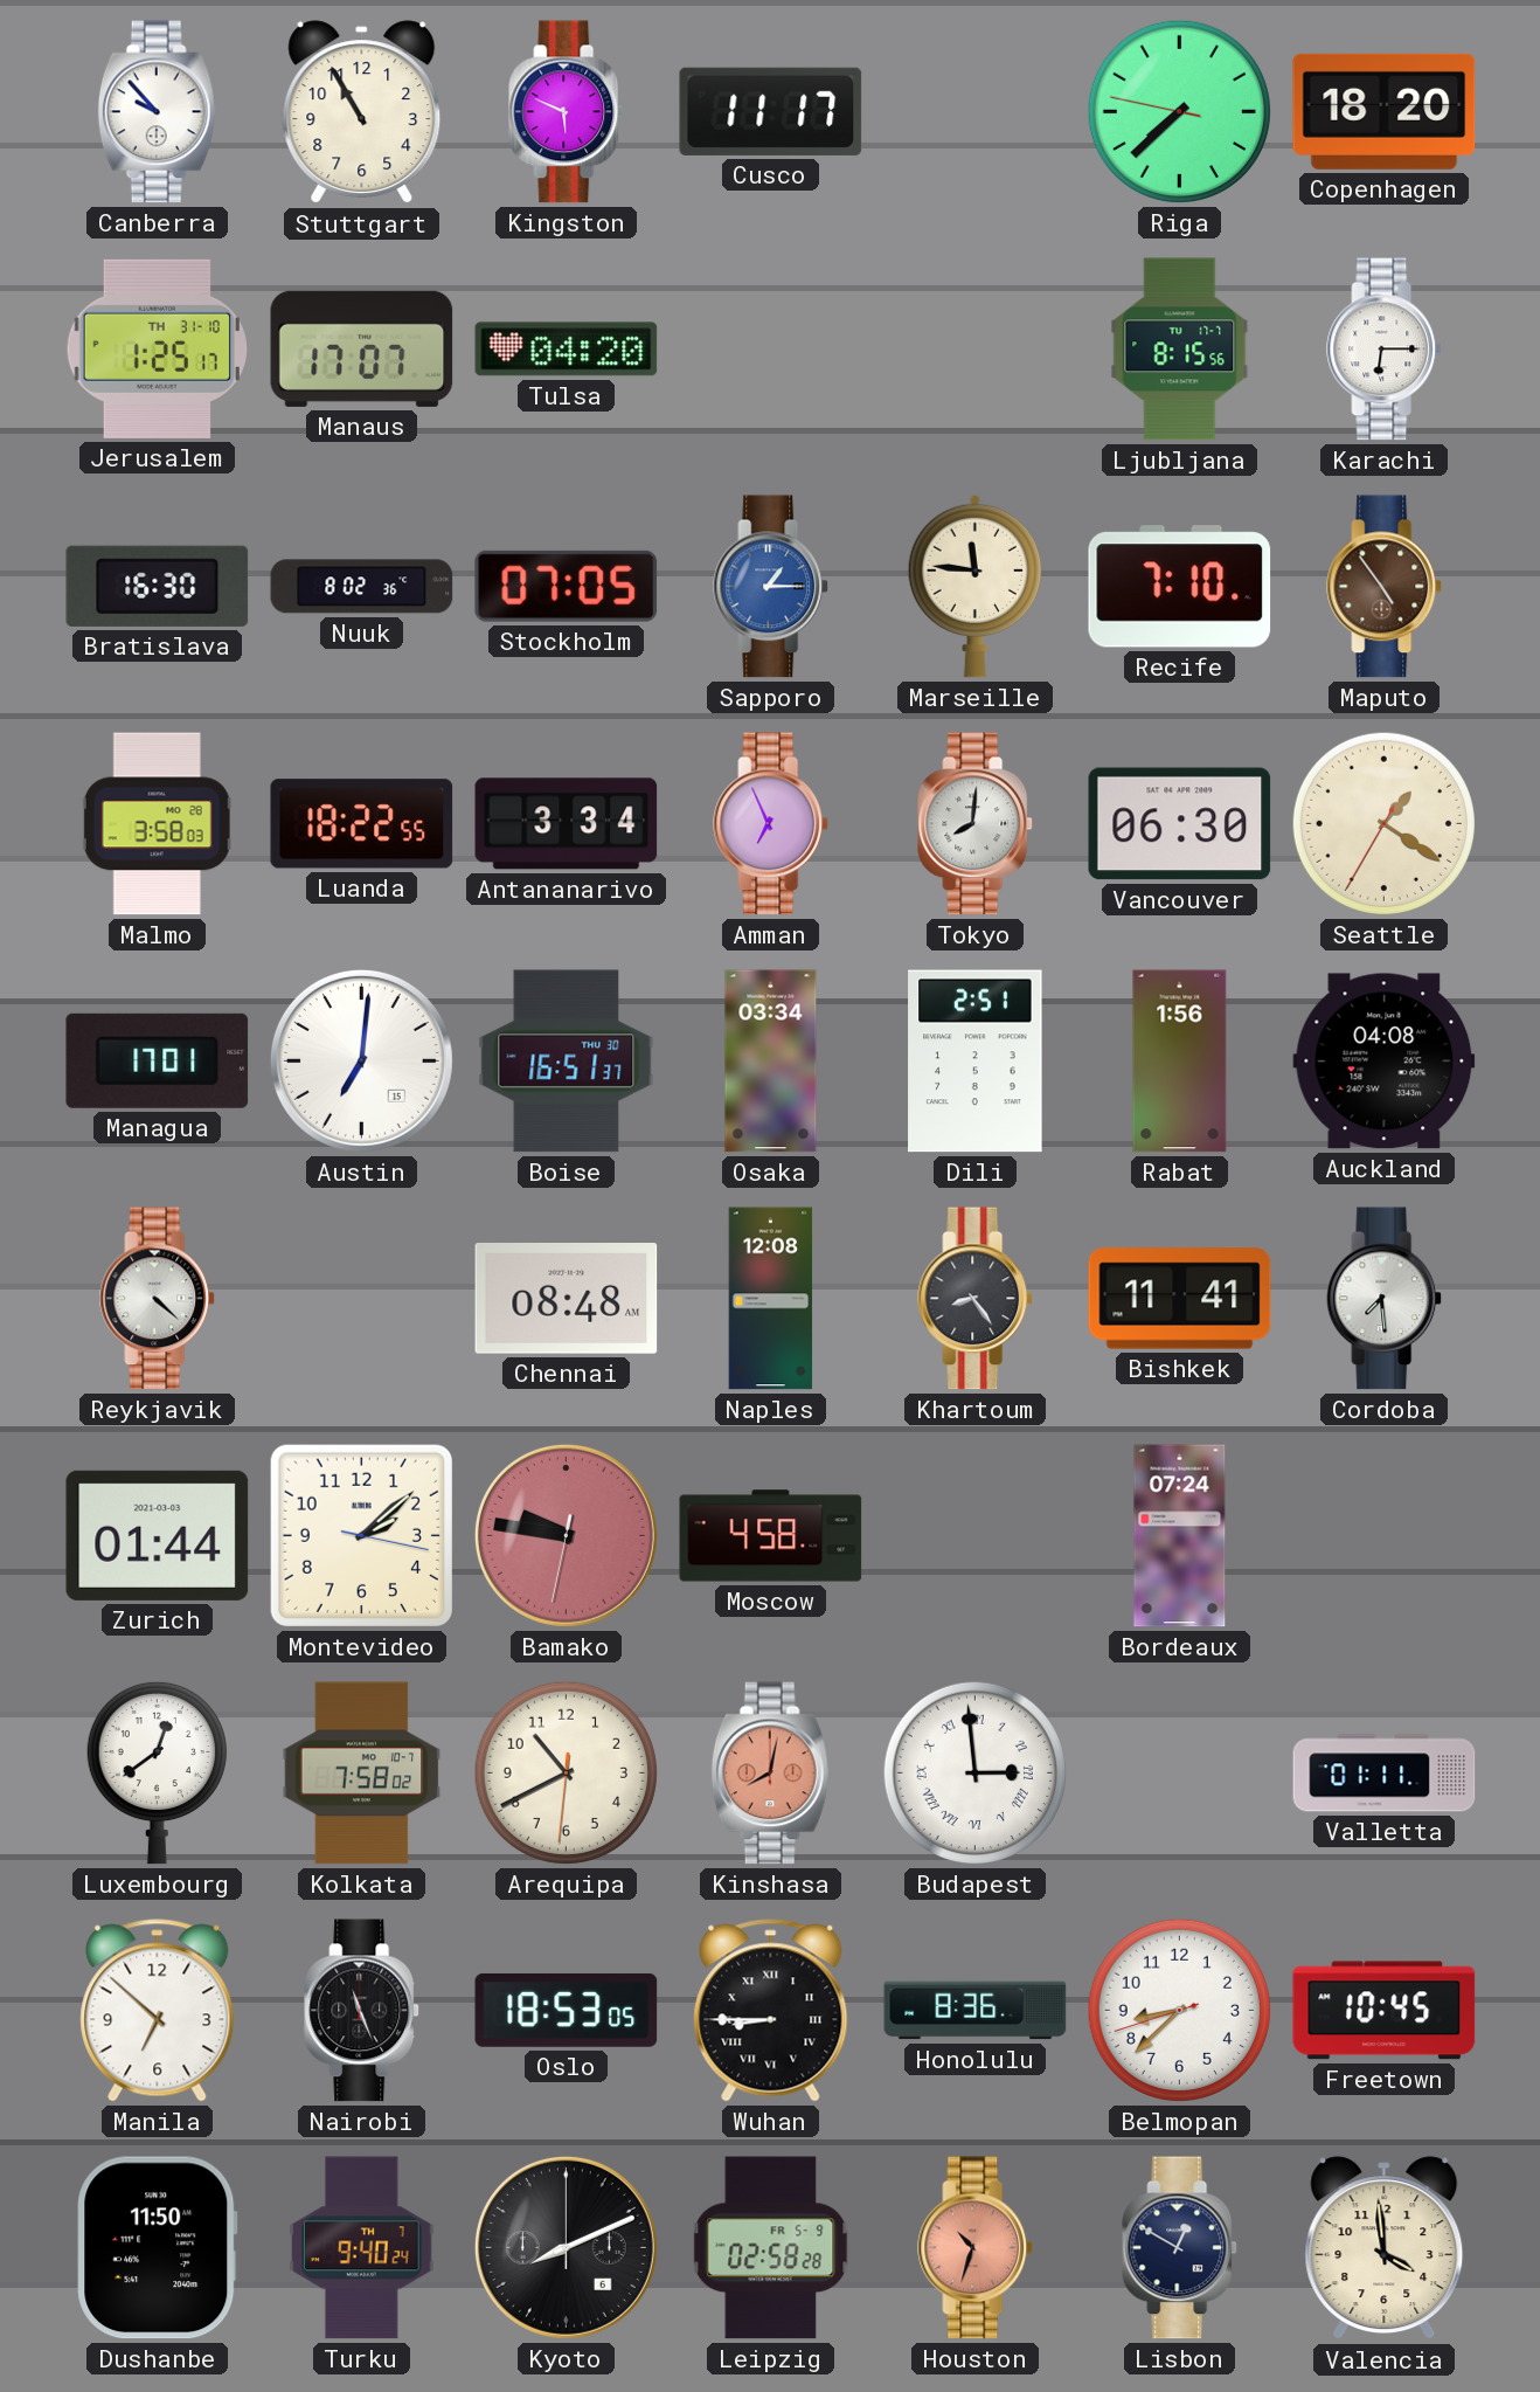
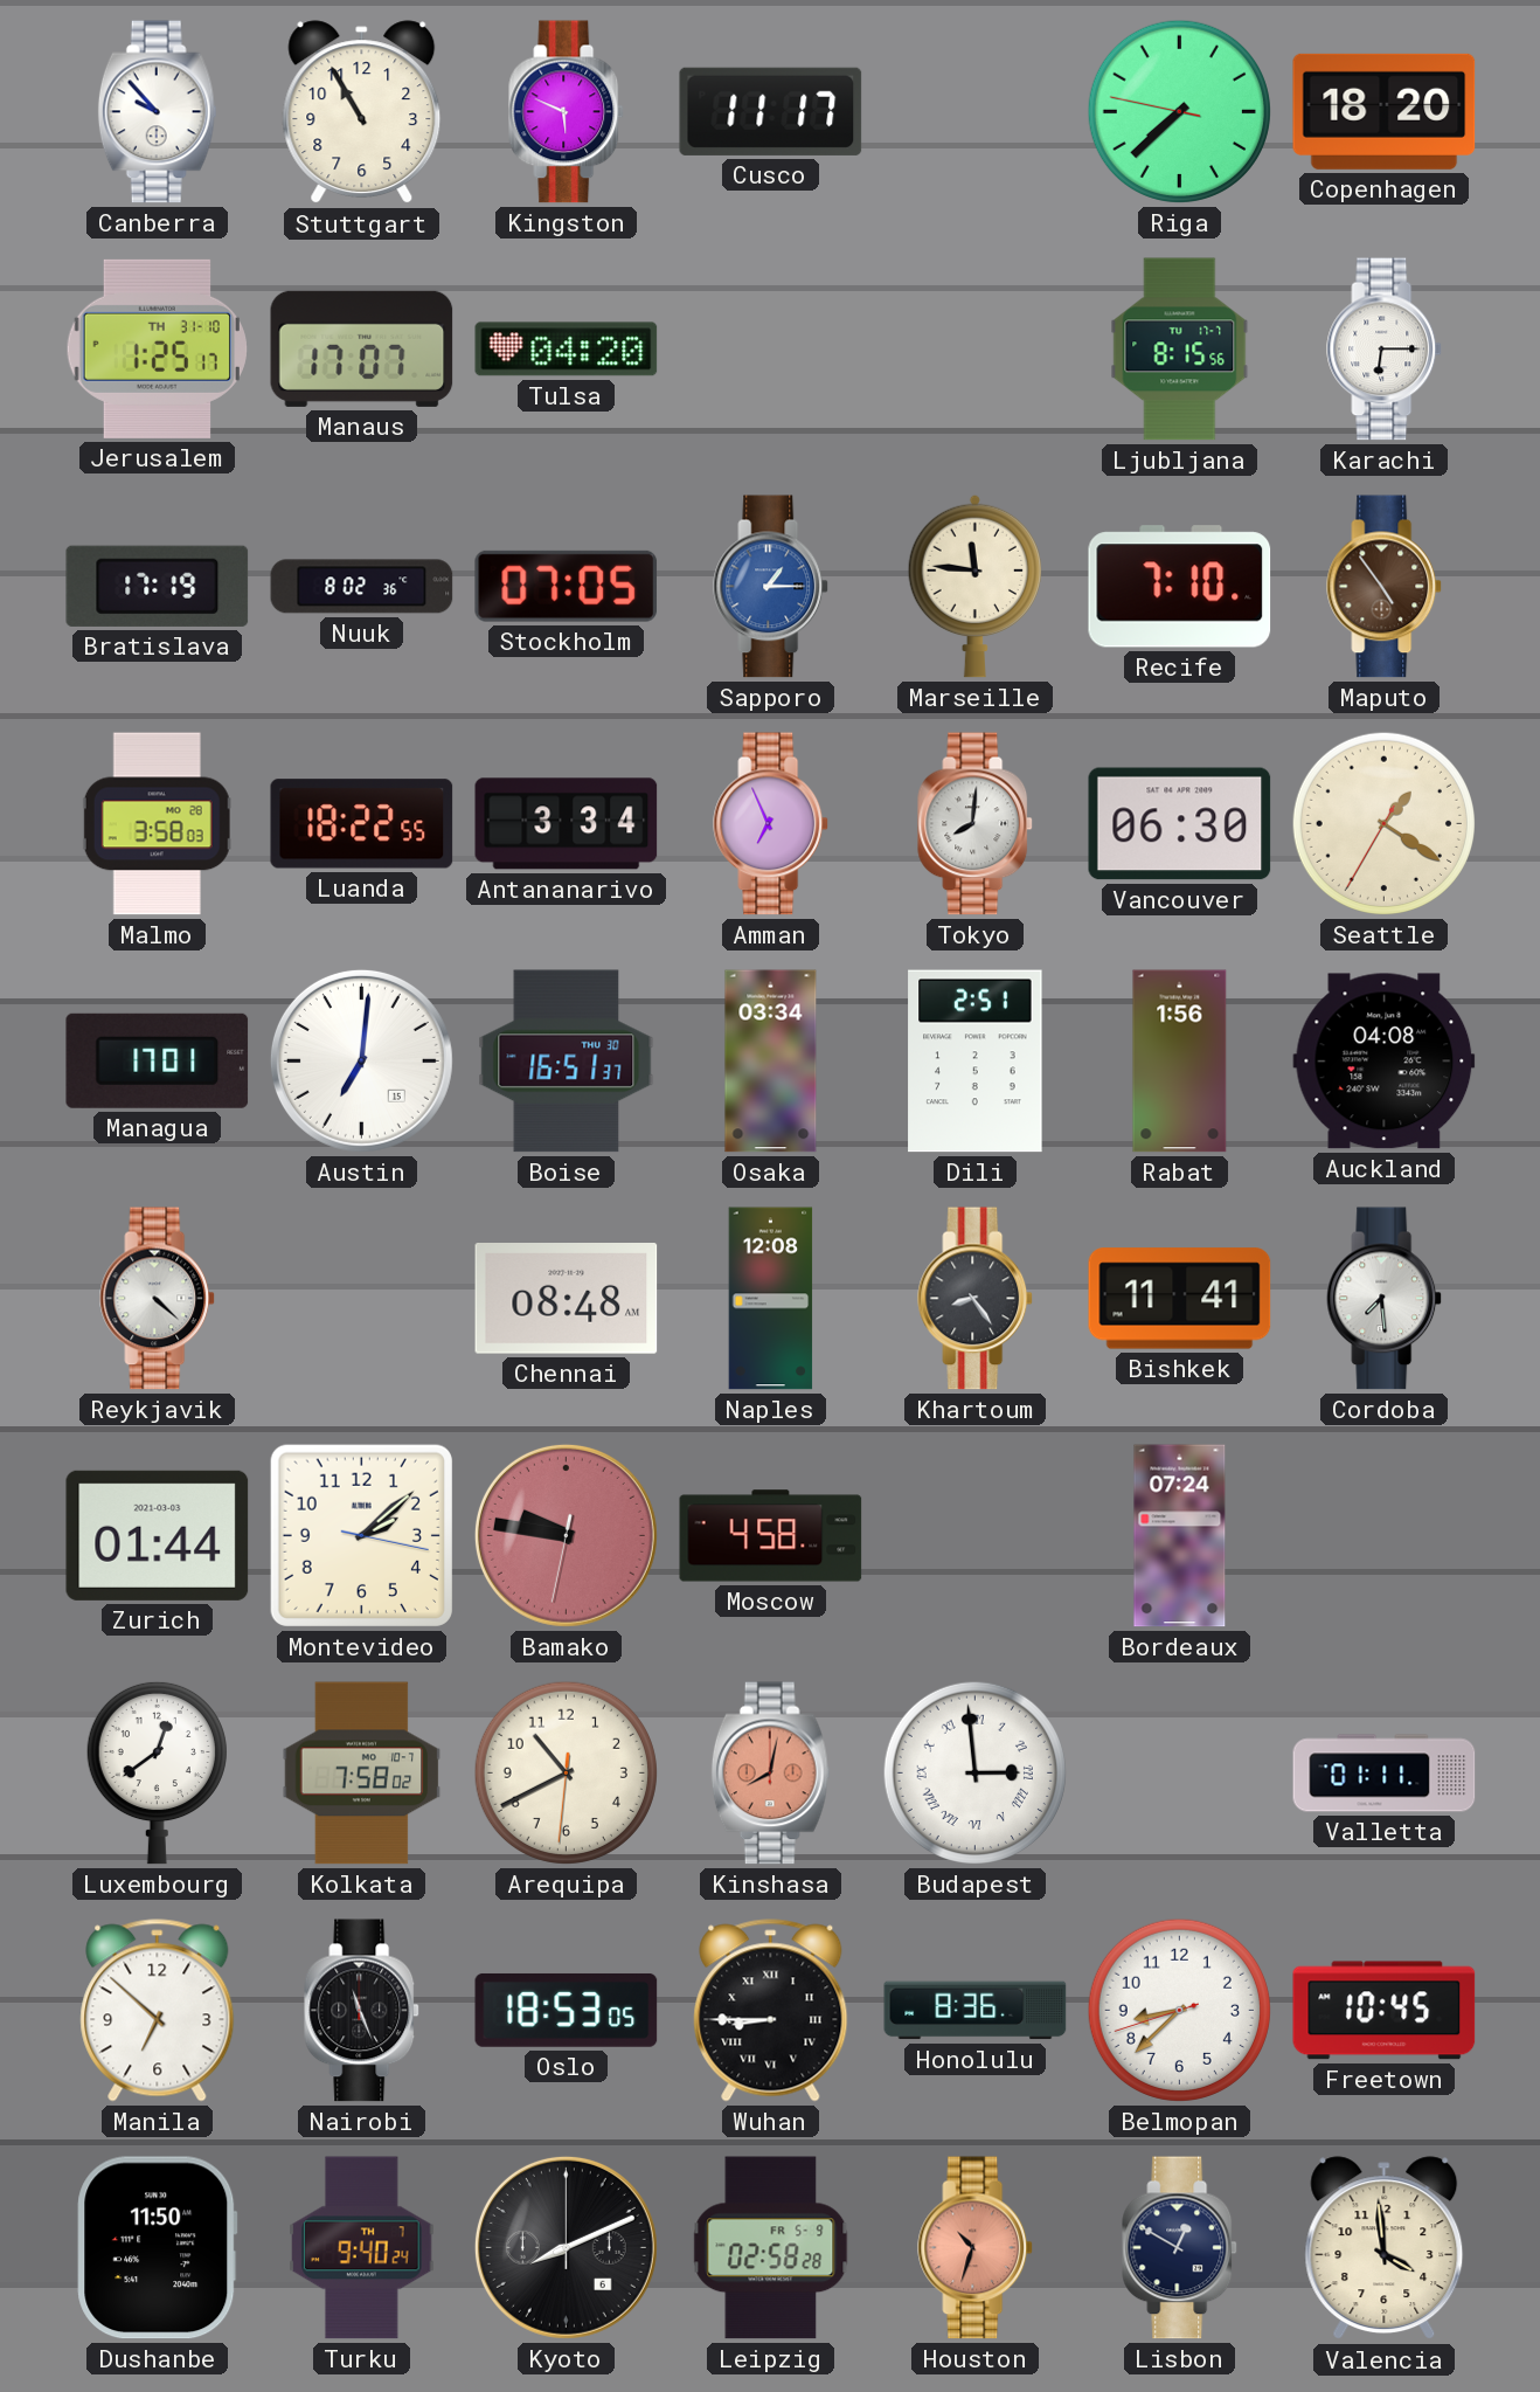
Bratislava: 16:30 -> 17:19 (158, 586)
